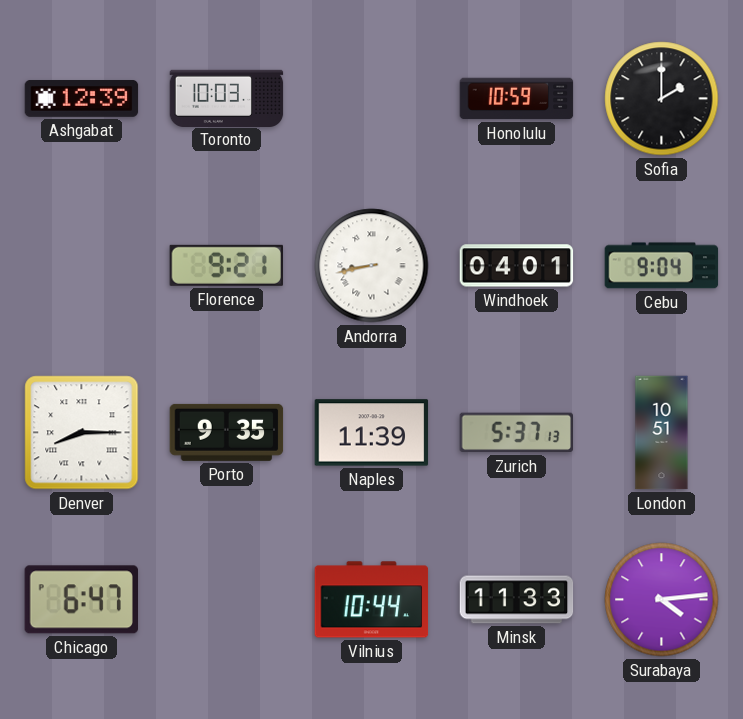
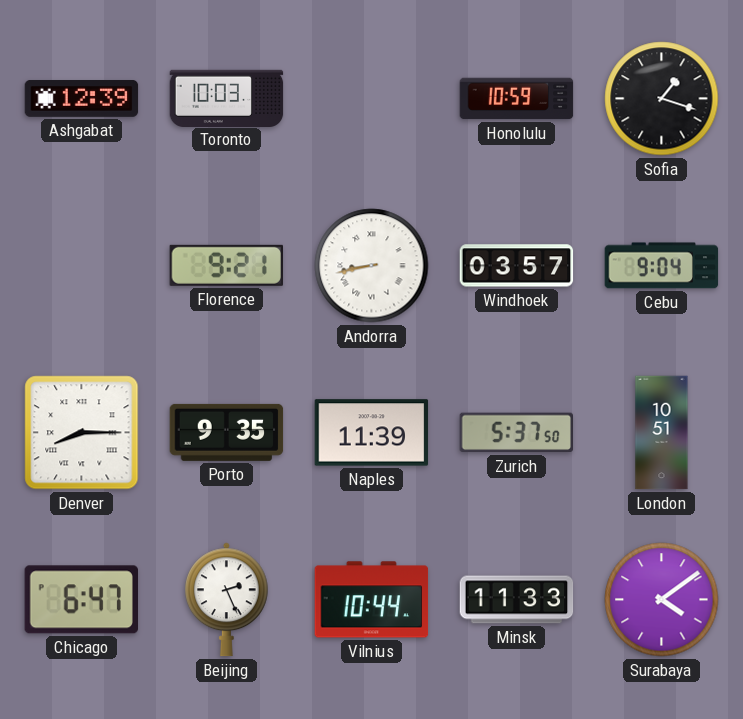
Sofia: 2:00 -> 1:18 (662, 99)
Windhoek: 04:01 -> 03:57 (517, 266)
Zurich: 5:37:13 -> 5:37:50 (517, 433)
Beijing: none -> 2:26 (227, 600)
Surabaya: 4:14 -> 4:09 (662, 600)
